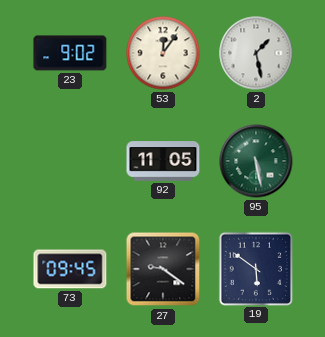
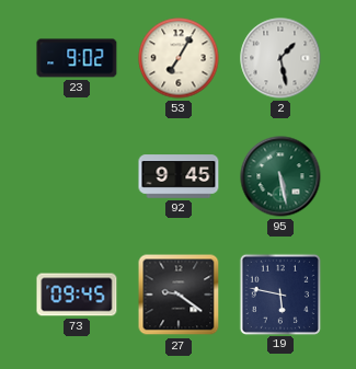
53: 12:06 -> 7:05 (179, 58)
92: 11:05 -> 9:45 (179, 176)
19: 5:51 -> 5:47 (279, 293)
